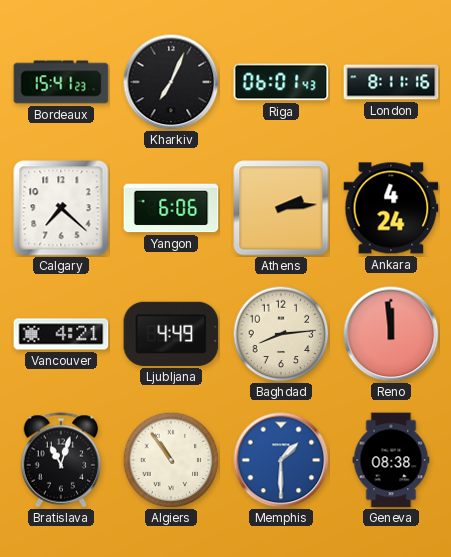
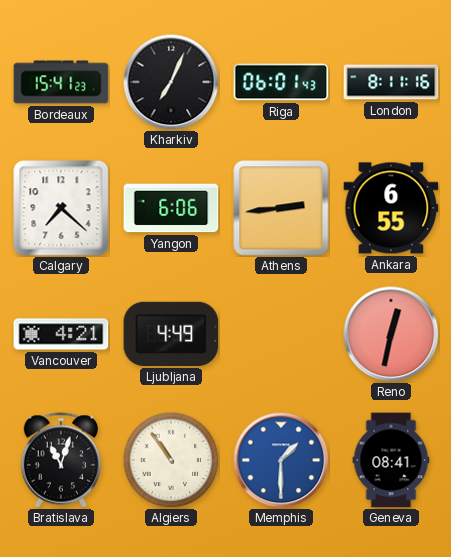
Athens: 2:14 -> 2:44 (281, 208)
Ankara: 4:24 -> 6:55 (391, 208)
Baghdad: 8:14 -> none (281, 334)
Reno: 11:59 -> 12:32 (391, 334)
Geneva: 08:38 -> 08:41 (391, 460)
